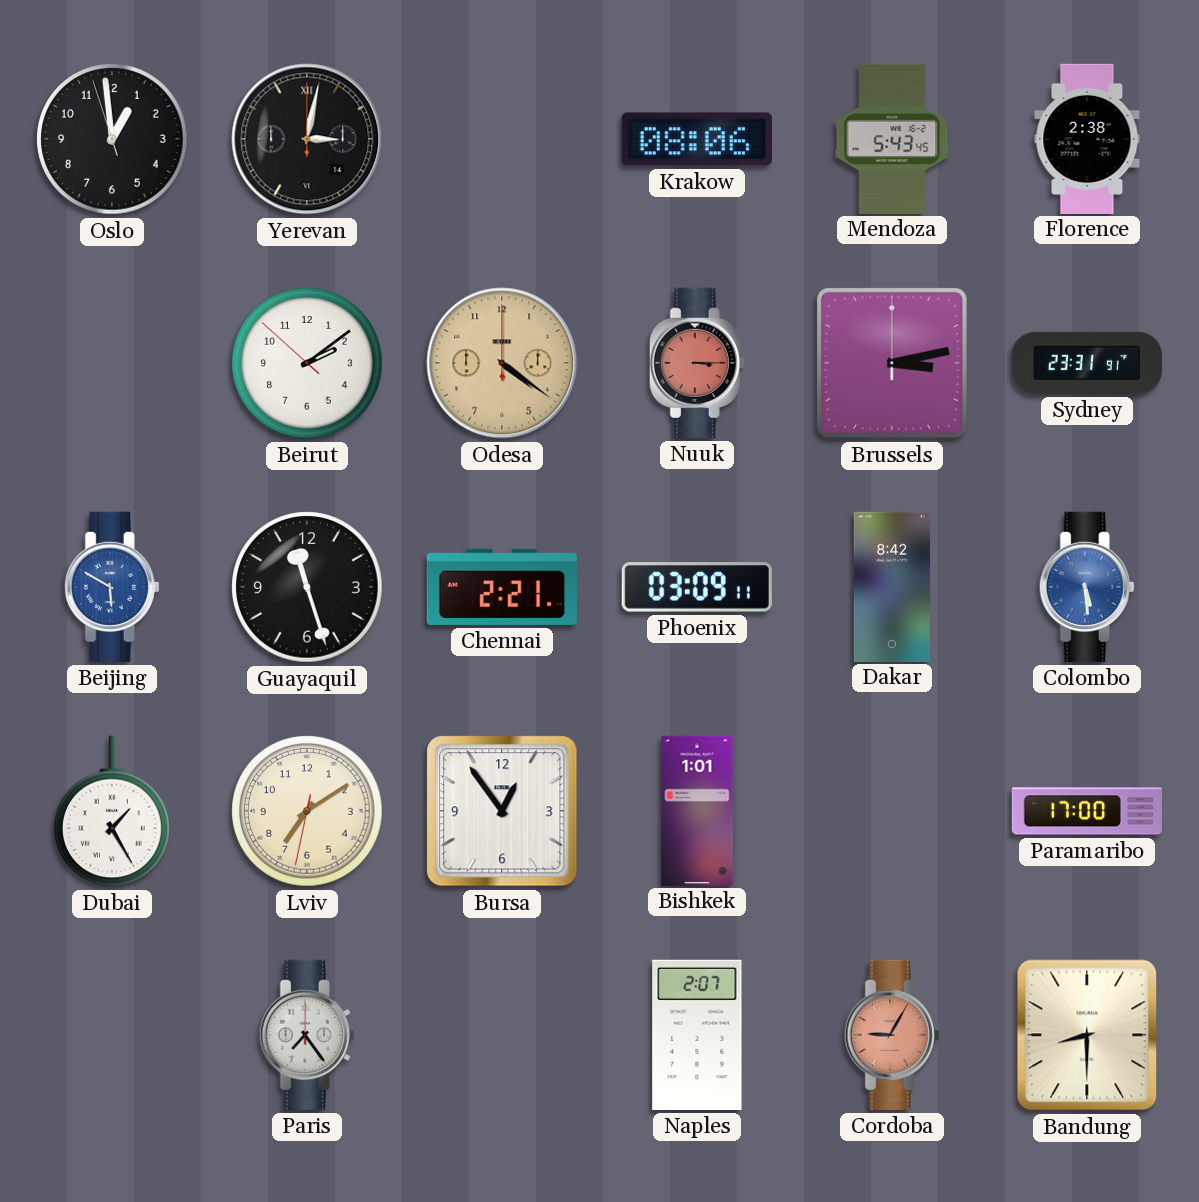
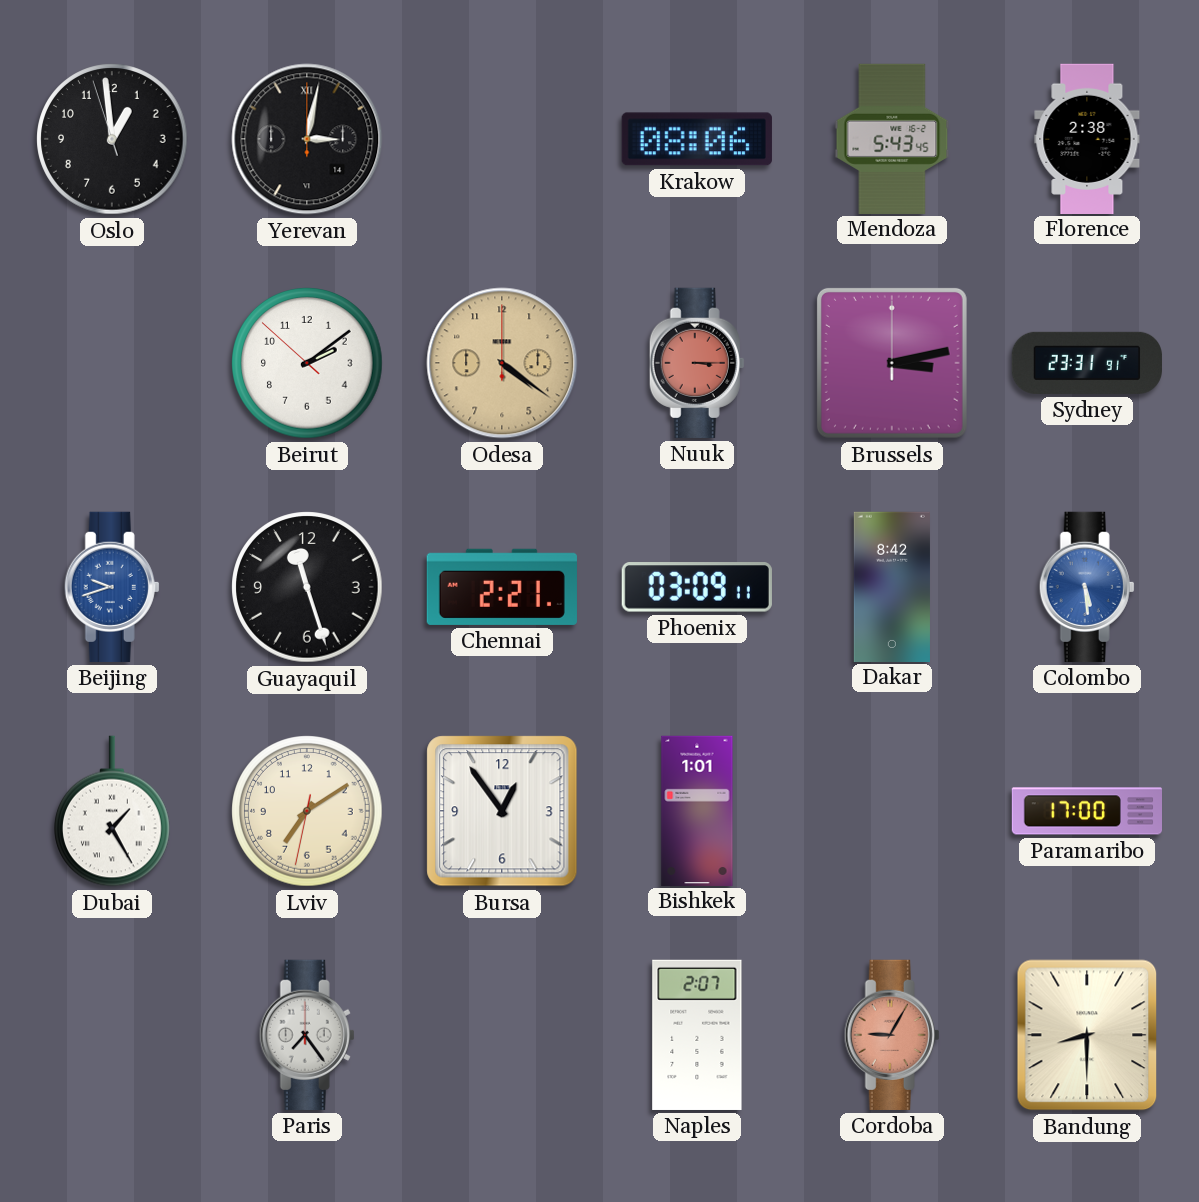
Beijing: 5:50 -> 9:42 (112, 587)
